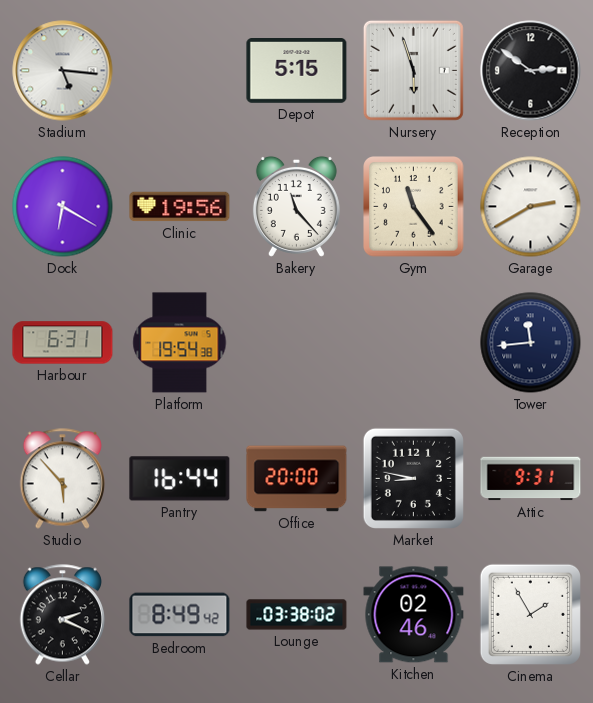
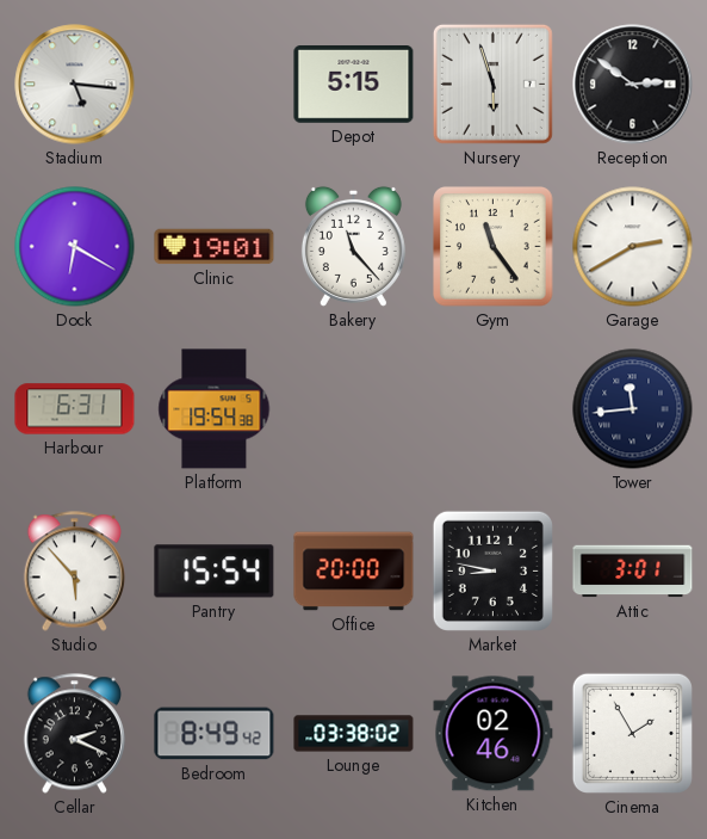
Clinic: 19:56 -> 19:01 (215, 247)
Pantry: 16:44 -> 15:54 (215, 572)
Attic: 9:31 -> 3:01 (633, 572)
